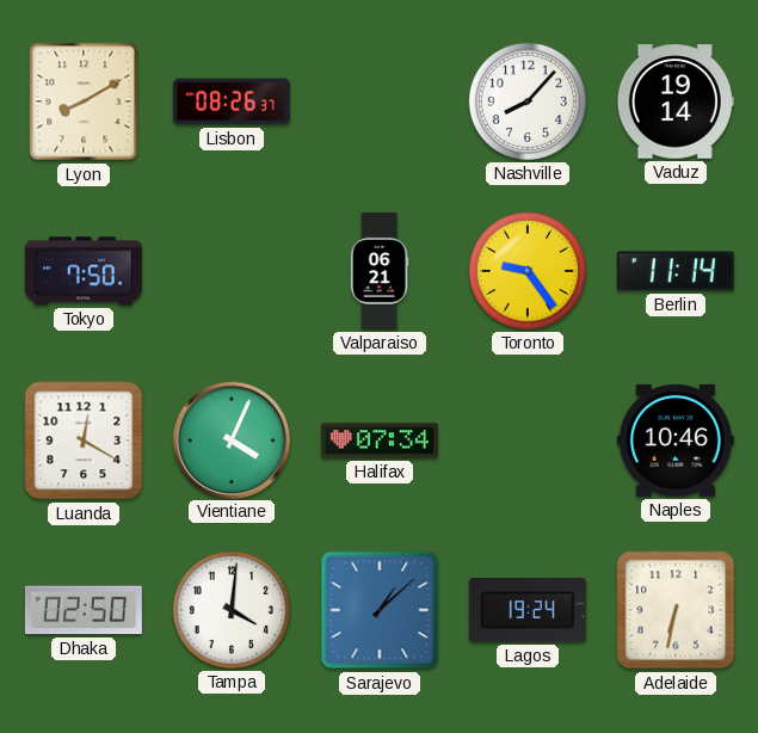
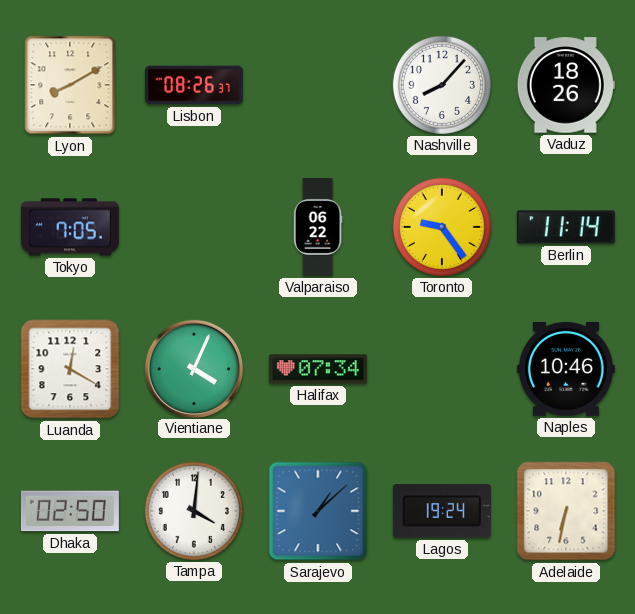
Vaduz: 19:14 -> 18:26 (566, 85)
Tokyo: 7:50 -> 7:05 (70, 227)
Valparaiso: 06:21 -> 06:22 (318, 227)
